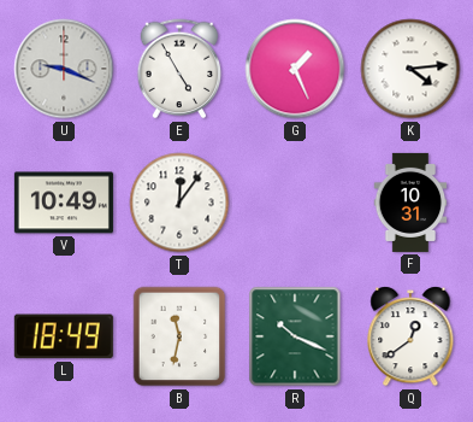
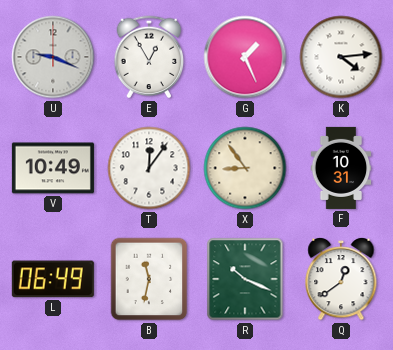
E: 4:55 -> 12:55 (149, 57)
X: none -> 8:54 (245, 168)
L: 18:49 -> 06:49 (53, 279)
